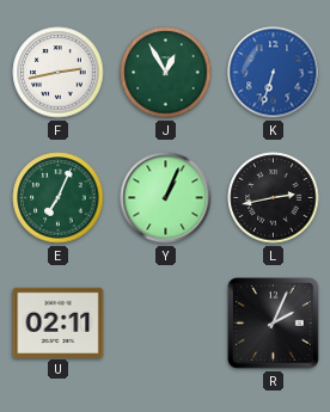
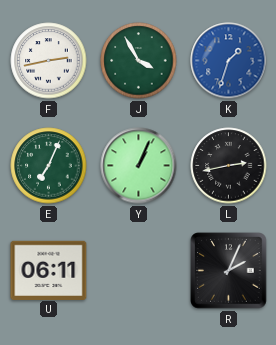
J: 12:55 -> 3:55 (139, 61)
K: 6:33 -> 1:33 (229, 61)
U: 02:11 -> 06:11 (49, 270)
